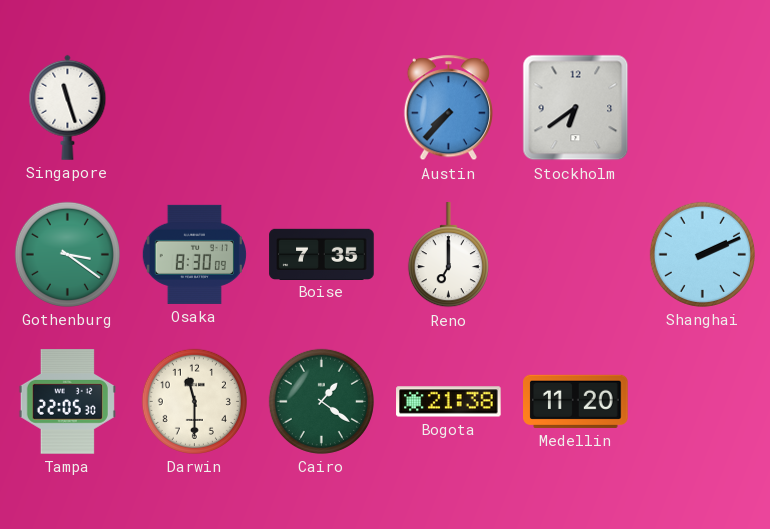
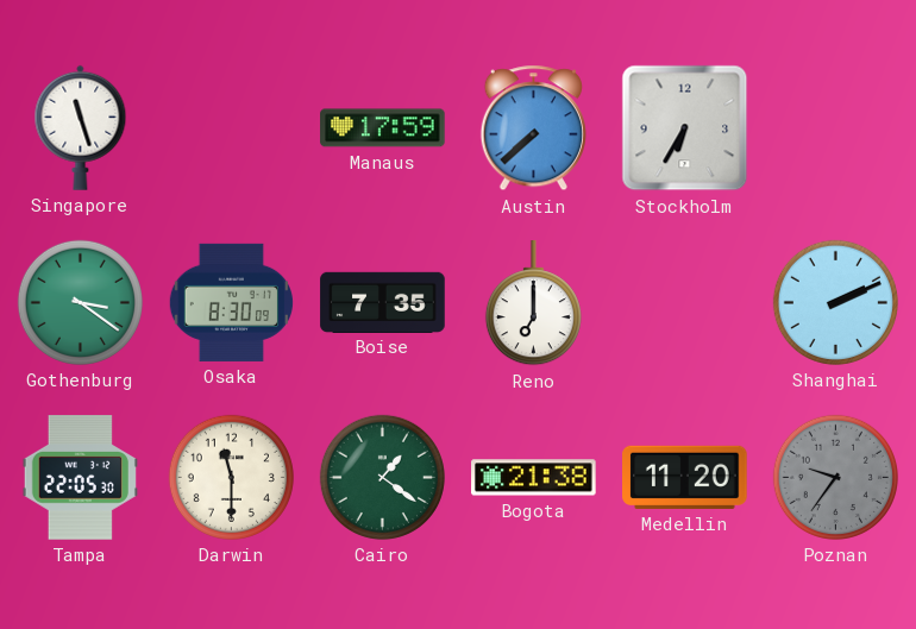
Manaus: none -> 17:59 (383, 128)
Austin: 7:37 -> 7:38 (533, 128)
Stockholm: 6:39 -> 6:35 (685, 128)
Poznan: none -> 9:36 (835, 477)
